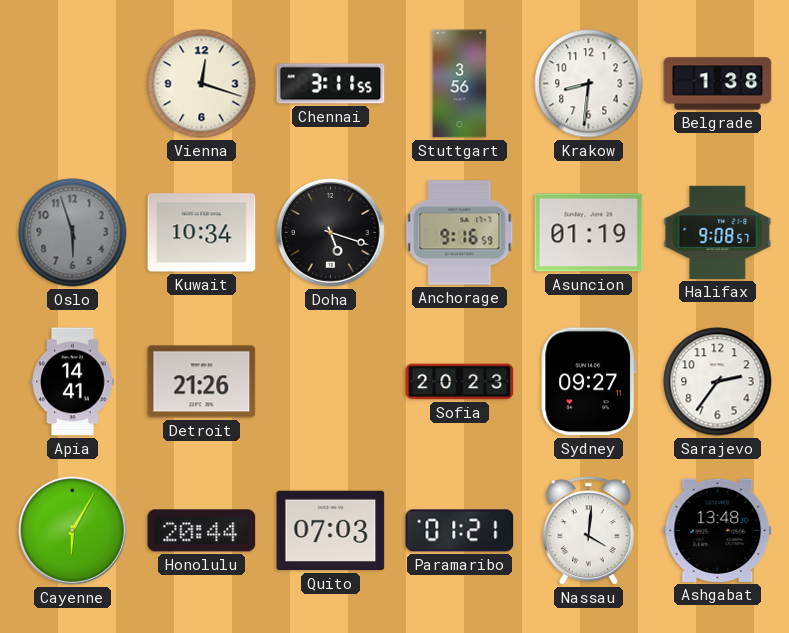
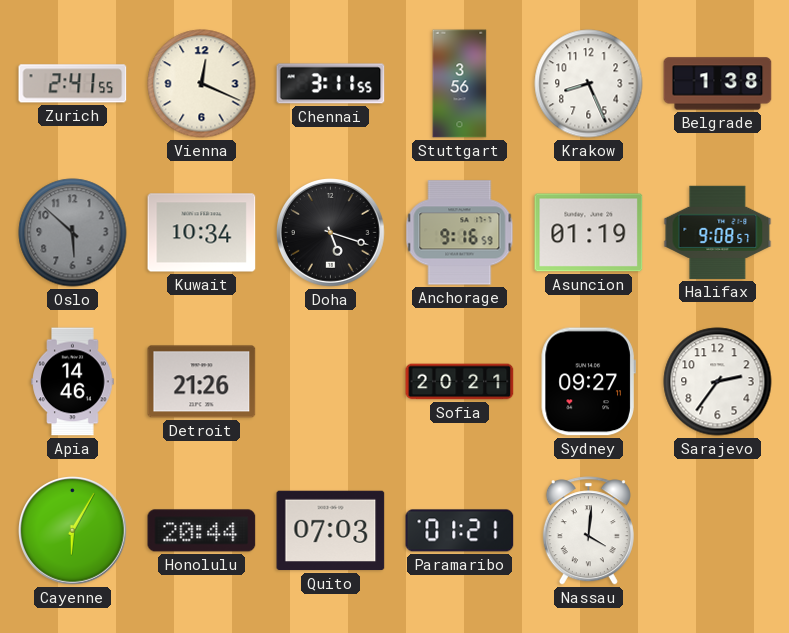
Zurich: none -> 2:41 (73, 84)
Vienna: 12:18 -> 12:19 (202, 84)
Krakow: 8:31 -> 8:26 (589, 84)
Oslo: 5:57 -> 5:52 (73, 233)
Apia: 14:41 -> 14:46 (73, 382)
Sofia: 20:23 -> 20:21 (460, 382)
Ashgabat: 13:48 -> none (718, 530)
